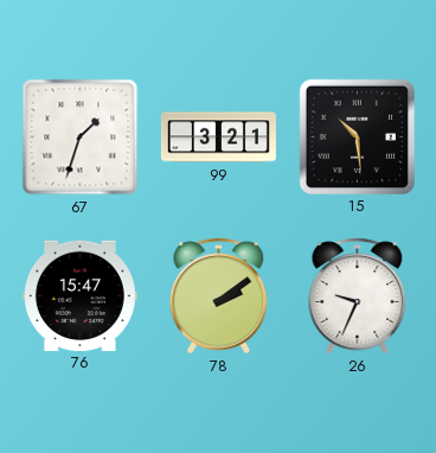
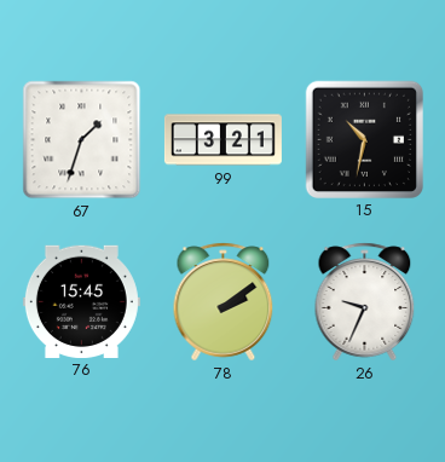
15: 10:29 -> 10:32 (364, 139)
76: 15:47 -> 15:45 (81, 301)
